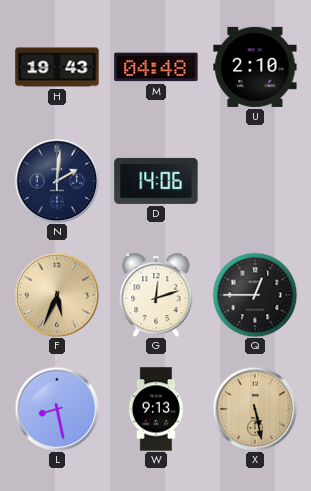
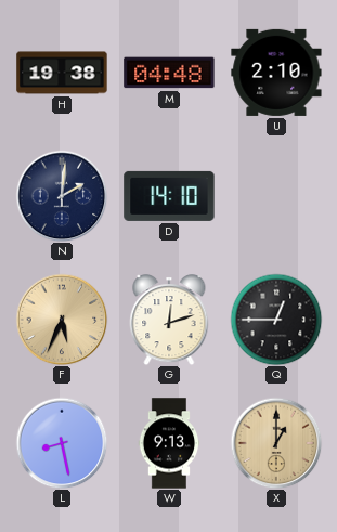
H: 19:43 -> 19:38 (62, 73)
D: 14:06 -> 14:10 (169, 196)
X: 5:28 -> 1:00 (276, 443)
